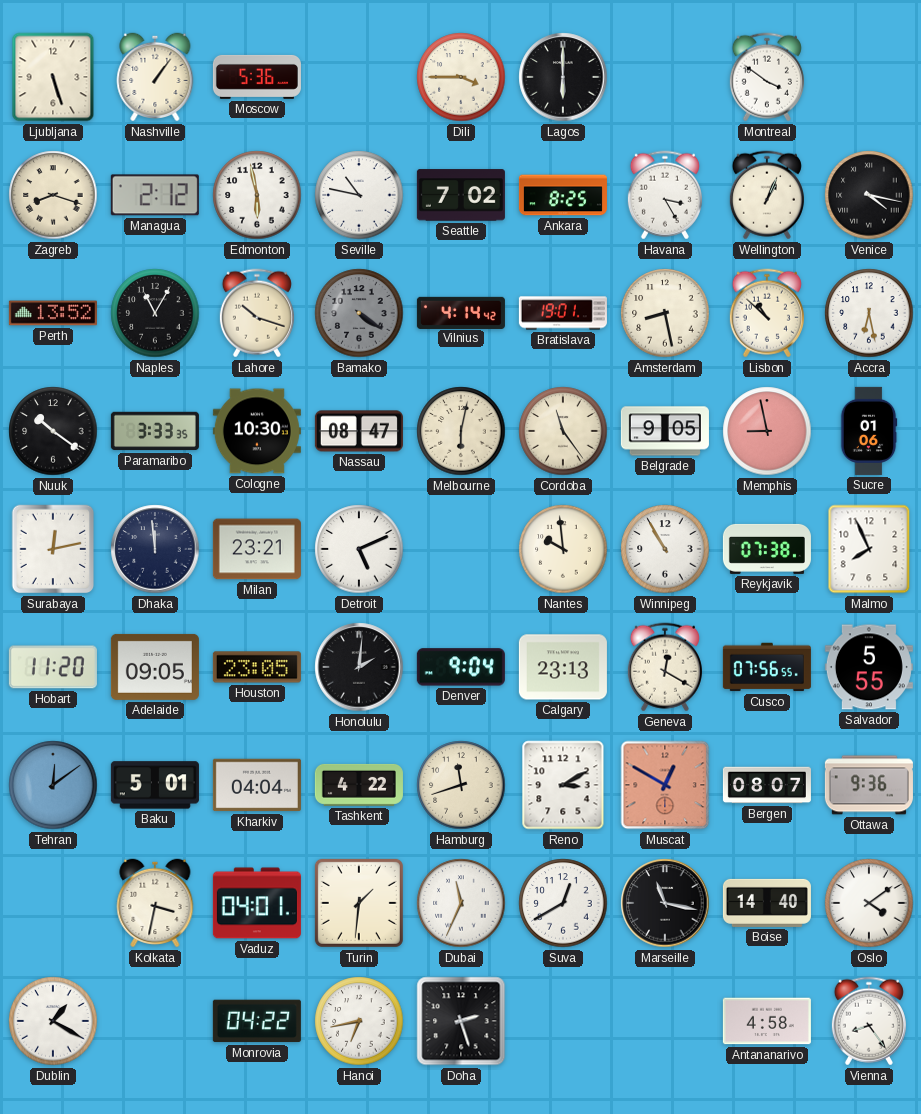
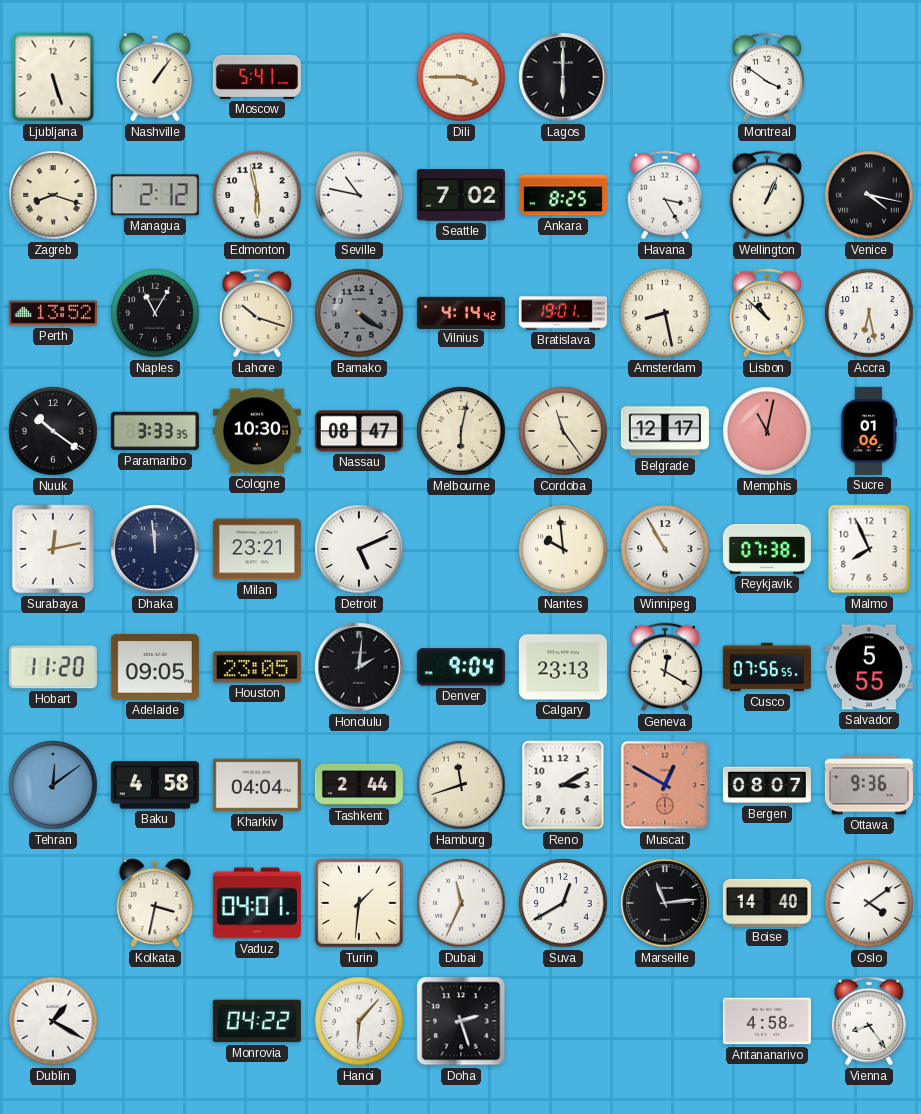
Moscow: 5:36 -> 5:41 (257, 77)
Belgrade: 9:05 -> 12:17 (665, 431)
Memphis: 8:58 -> 11:02 (767, 431)
Baku: 5:01 -> 4:58 (155, 785)
Tashkent: 4:22 -> 2:44 (359, 785)
Marseille: 11:17 -> 11:14 (665, 903)
Hanoi: 6:43 -> 6:07 (359, 1021)
